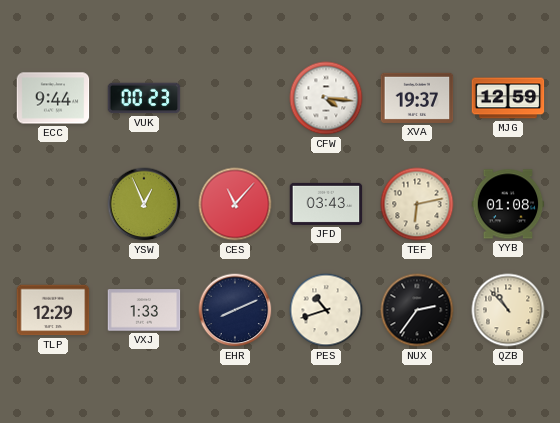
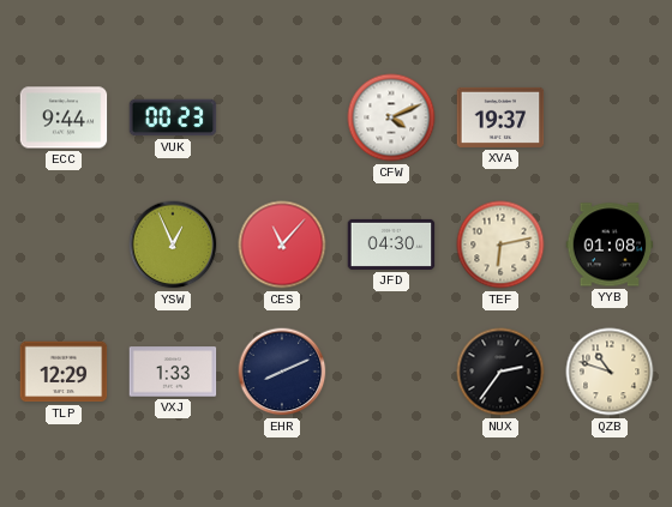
CFW: 4:16 -> 4:11 (391, 117)
MJG: 12:59 -> none (508, 98)
JFD: 03:43 -> 04:30 (391, 245)
PES: 10:42 -> none (326, 310)
QZB: 10:53 -> 10:48 (610, 372)
